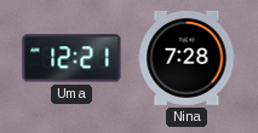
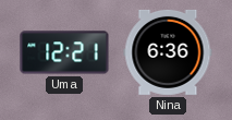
Nina: 7:28 -> 6:36 (168, 52)
